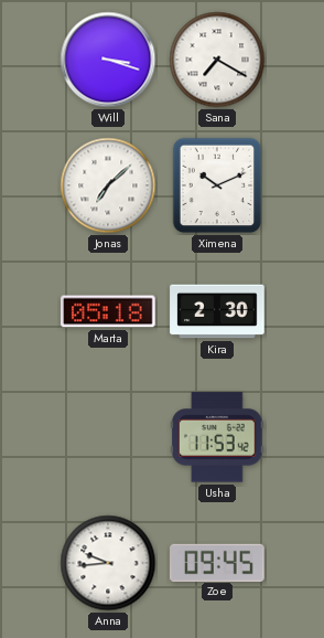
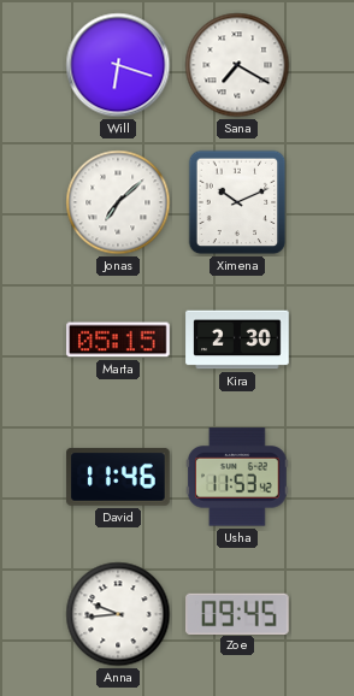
Will: 3:18 -> 6:18 (118, 65)
Marta: 05:18 -> 05:15 (118, 340)
David: none -> 11:46 (118, 477)
